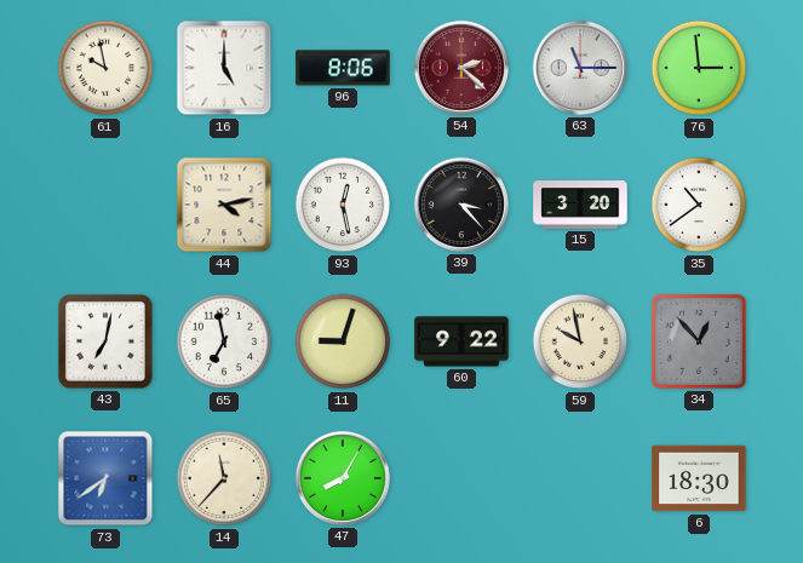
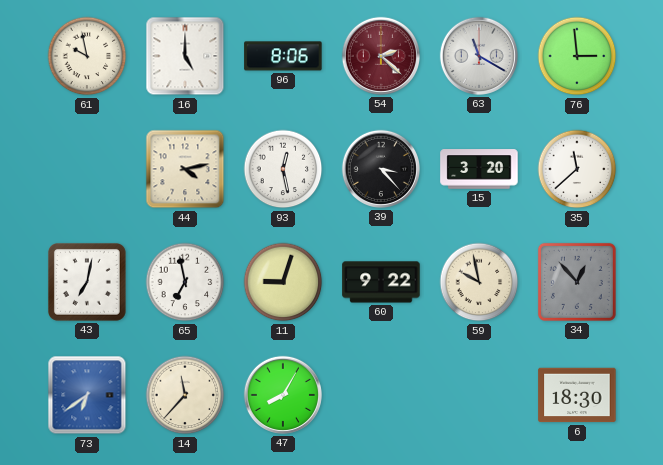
63: 11:15 -> 11:20 (479, 56)
35: 10:39 -> 11:38 (577, 169)
